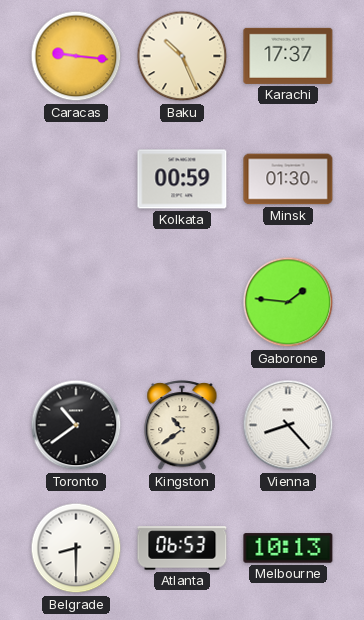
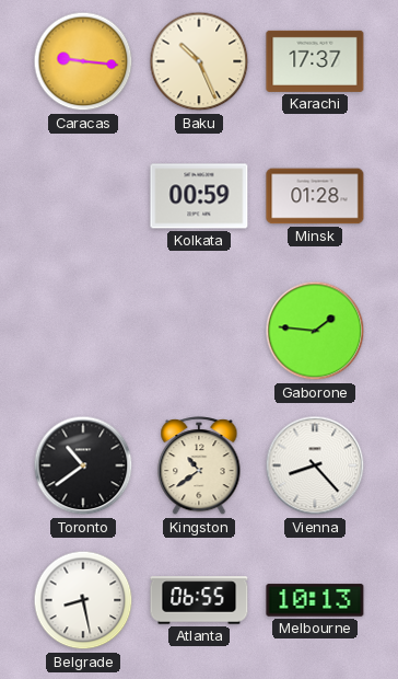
Minsk: 01:30 -> 01:28 (315, 196)
Belgrade: 8:30 -> 8:28 (83, 600)
Atlanta: 06:53 -> 06:55 (199, 600)
